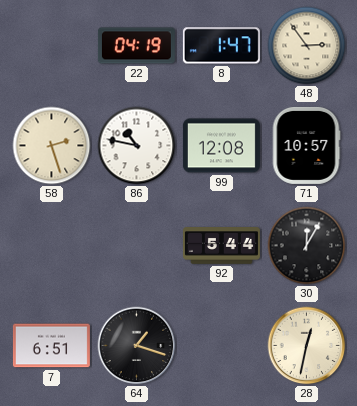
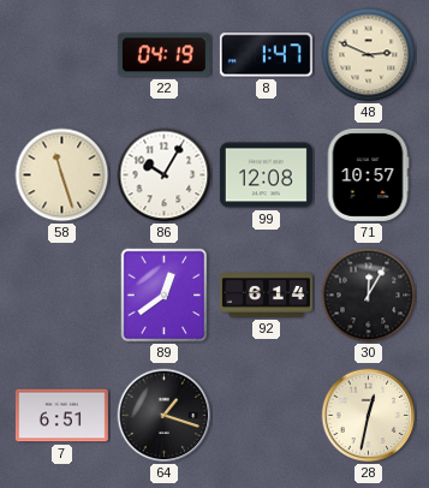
48: 2:54 -> 2:49 (369, 55)
58: 2:27 -> 11:27 (62, 175)
86: 10:47 -> 10:05 (165, 175)
89: none -> 12:39 (165, 296)
92: 5:44 -> 6:14 (266, 296)
